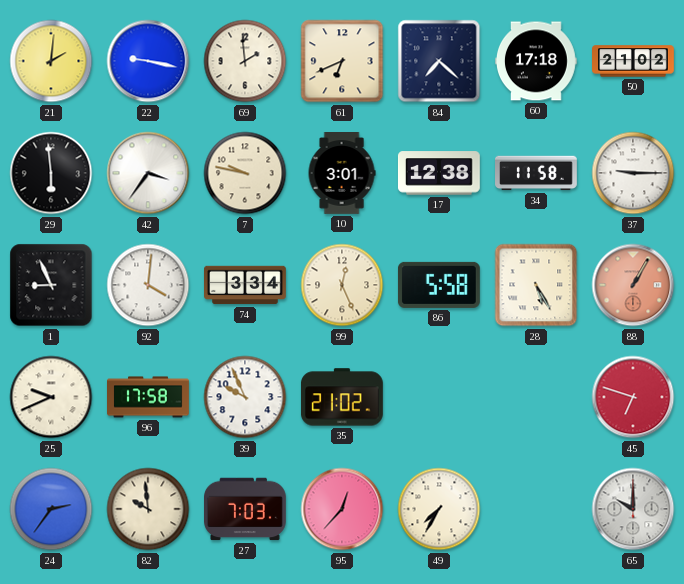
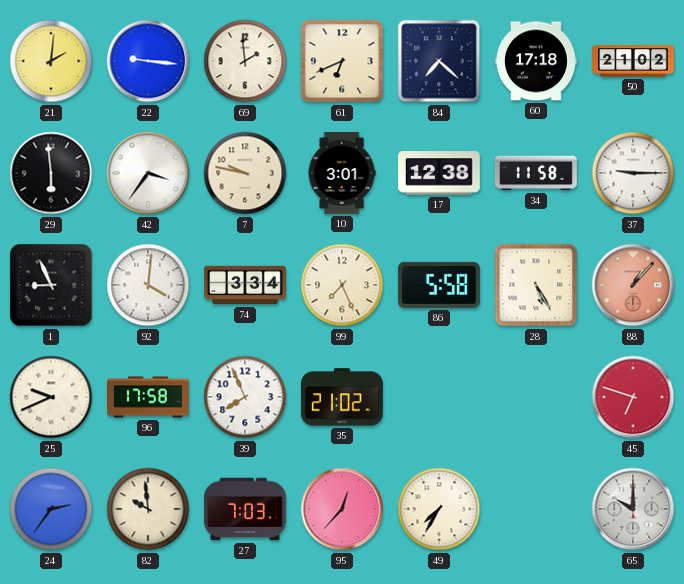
22: 9:17 -> 9:16 (148, 61)
99: 12:26 -> 7:26 (342, 285)
88: 1:05 -> 1:07 (633, 285)
39: 9:56 -> 7:56 (245, 397)
